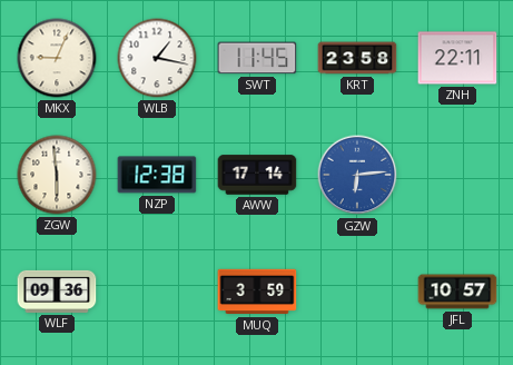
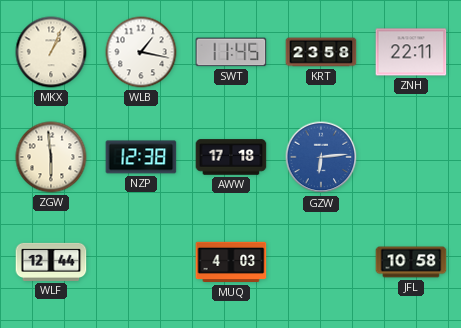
MKX: 9:04 -> 1:04 (51, 52)
AWW: 17:14 -> 17:18 (231, 157)
WLF: 09:36 -> 12:44 (51, 262)
MUQ: 3:59 -> 4:03 (231, 262)
JFL: 10:57 -> 10:58 (411, 262)
